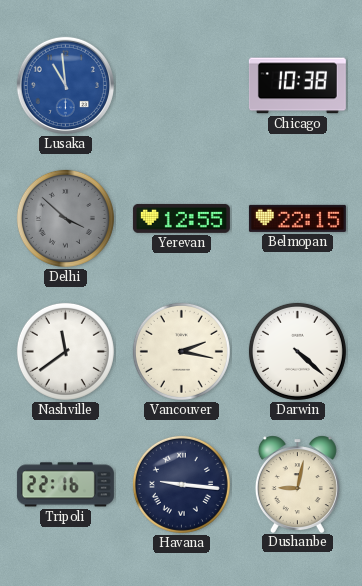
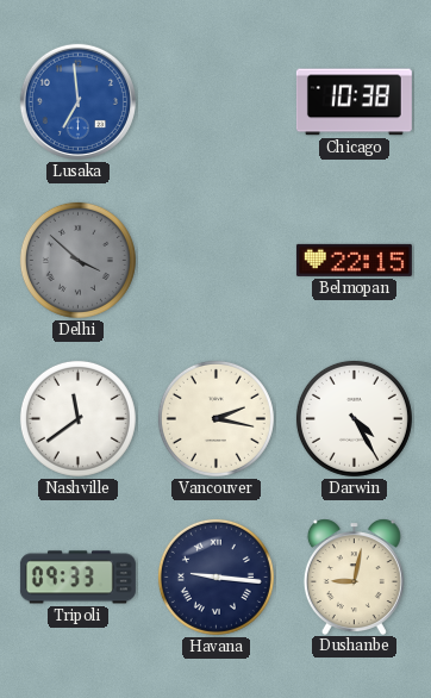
Lusaka: 10:59 -> 6:59 (77, 101)
Yerevan: 12:55 -> none (181, 218)
Darwin: 4:22 -> 4:25 (354, 418)
Tripoli: 22:16 -> 09:33 (77, 578)
